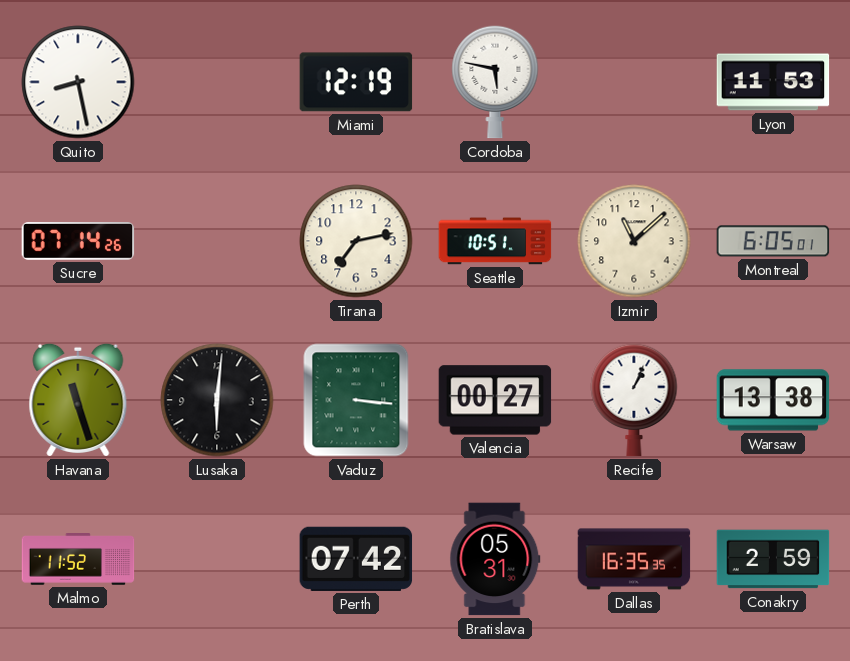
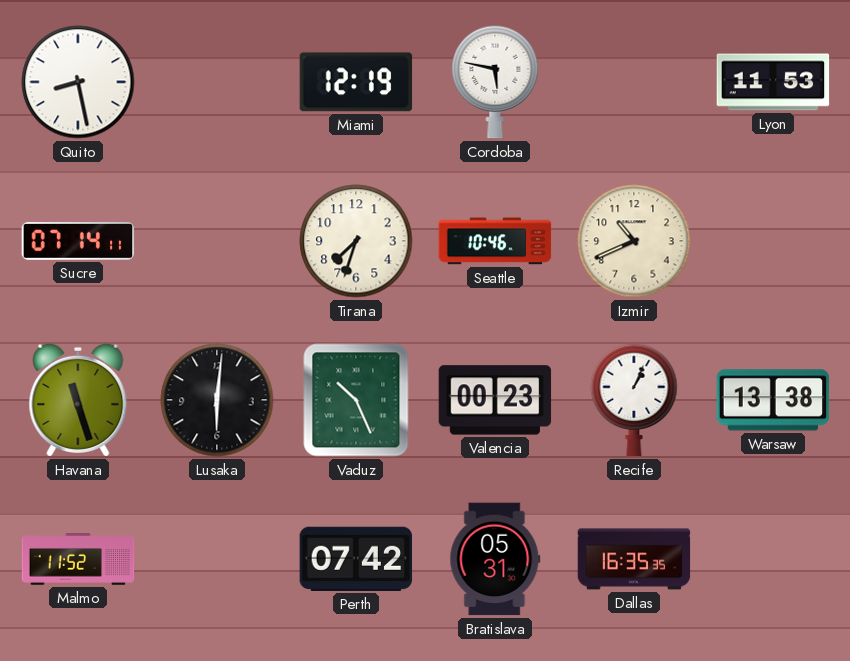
Sucre: 07:14:26 -> 07:14:11 (78, 242)
Tirana: 7:13 -> 7:33 (356, 241)
Seattle: 10:51 -> 10:46 (495, 241)
Izmir: 11:08 -> 10:41 (634, 241)
Montreal: 6:05 -> none (773, 241)
Vaduz: 3:16 -> 10:26 (356, 400)
Valencia: 00:27 -> 00:23 (495, 400)
Conakry: 2:59 -> none (773, 559)
